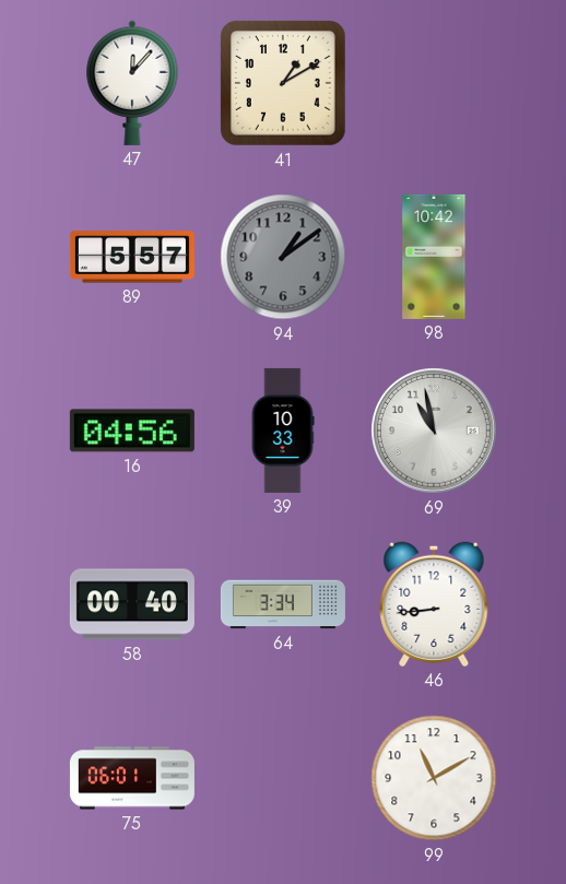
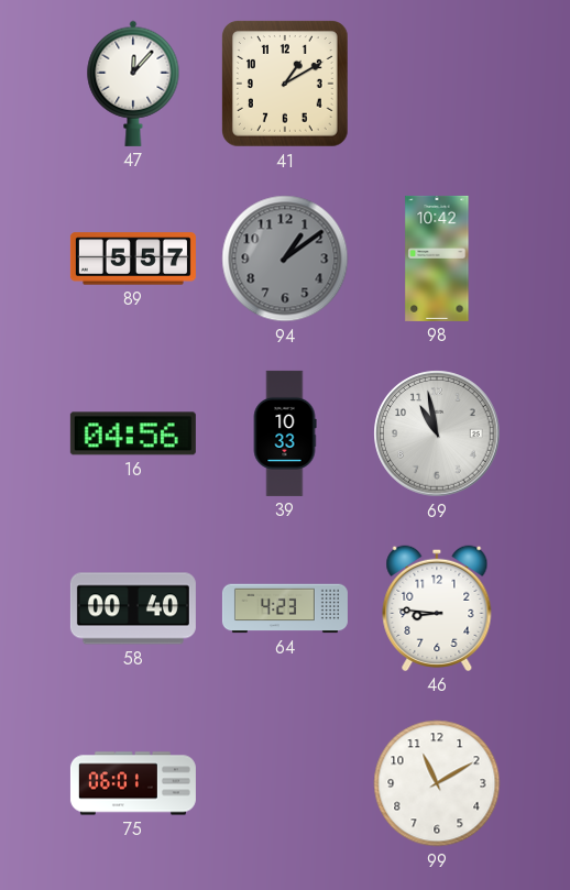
64: 3:34 -> 4:23 (285, 608)
46: 8:44 -> 8:46 (437, 608)
